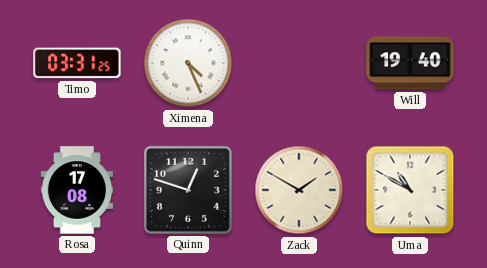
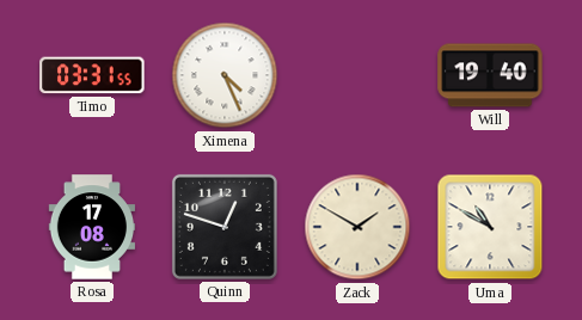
Timo: 03:31:25 -> 03:31:55 (92, 75)
